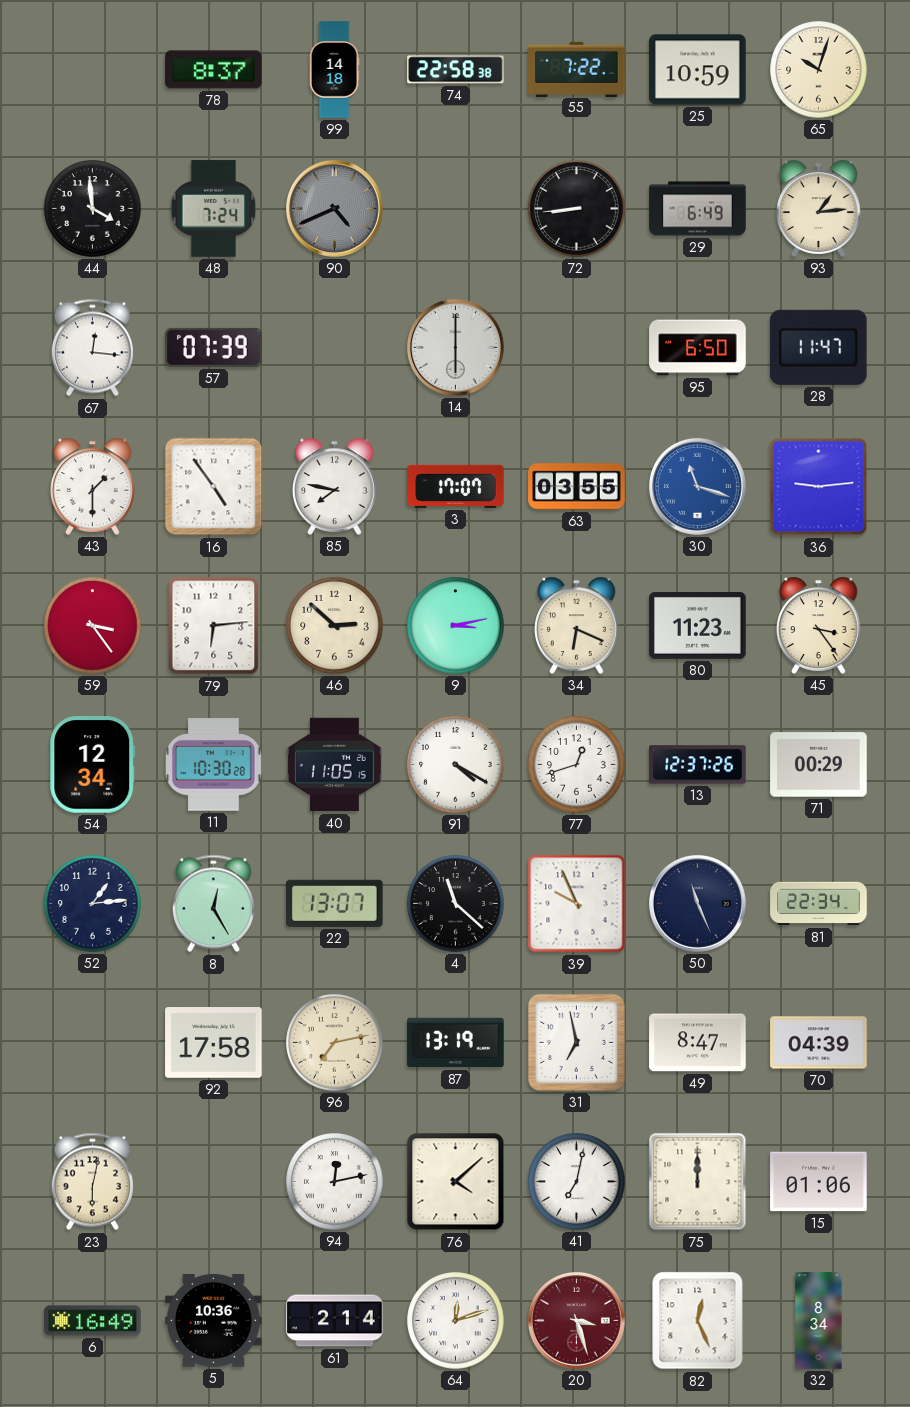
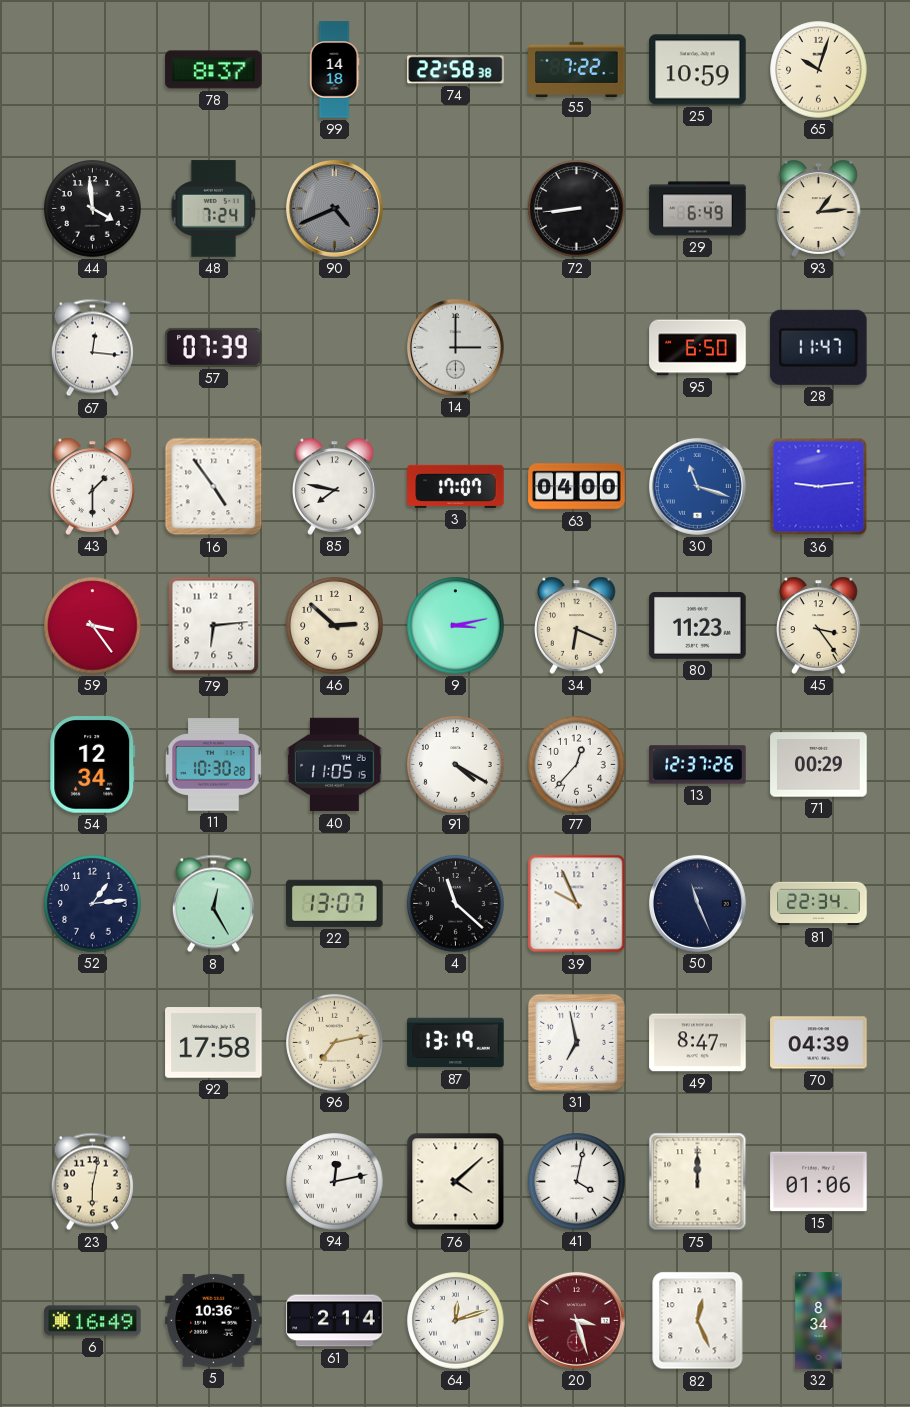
14: 6:00 -> 3:00 (455, 347)
63: 03:55 -> 04:00 (577, 487)
77: 12:42 -> 12:37 (577, 765)
41: 7:02 -> 4:02 (577, 1182)
